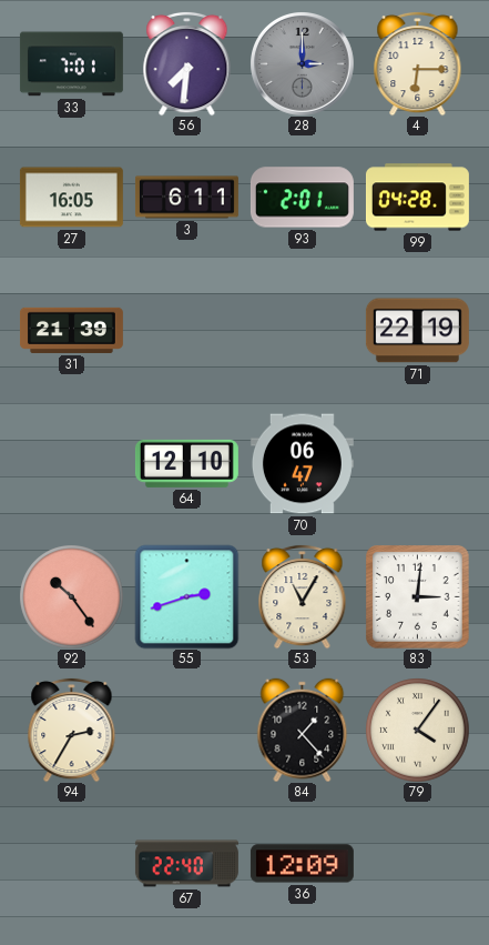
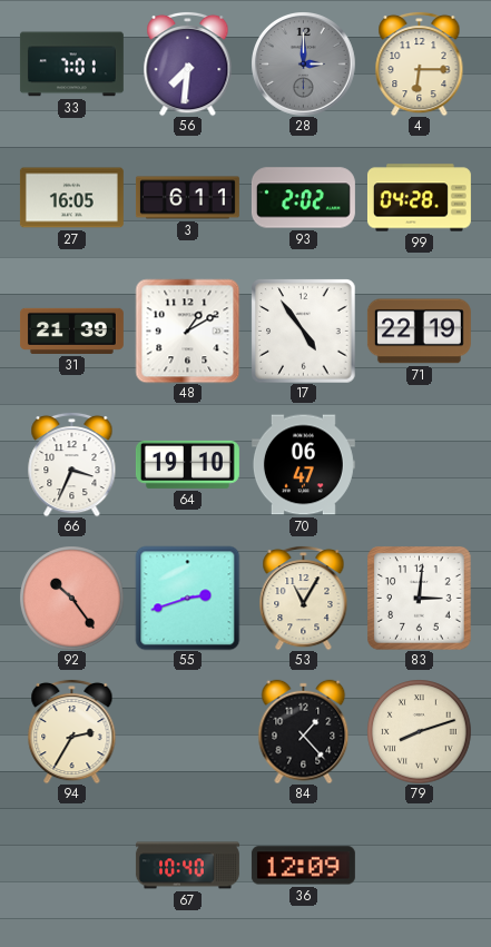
93: 2:01 -> 2:02 (303, 198)
48: none -> 1:10 (187, 331)
17: none -> 4:54 (303, 331)
66: none -> 3:34 (72, 464)
64: 12:10 -> 19:10 (187, 464)
79: 4:06 -> 8:12 (419, 731)
67: 22:40 -> 10:40 (187, 866)
